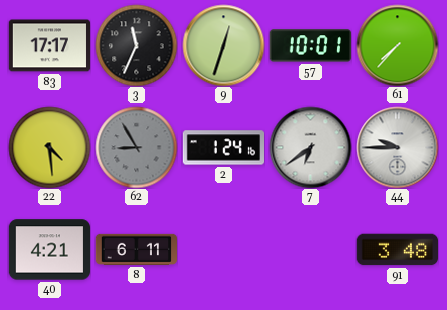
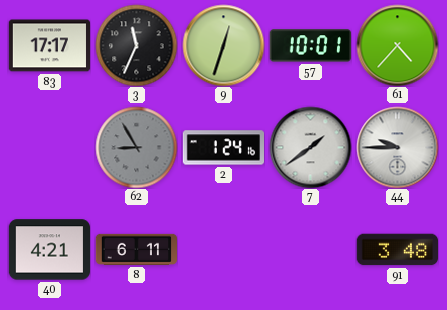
61: 7:37 -> 4:37 (397, 45)
22: 4:29 -> none (49, 147)
7: 6:39 -> 1:39 (310, 147)
